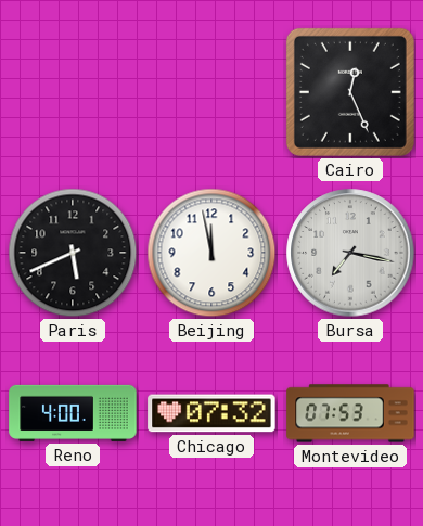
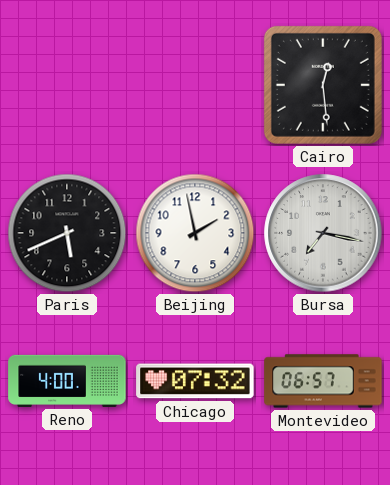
Cairo: 12:26 -> 12:29 (323, 85)
Beijing: 11:58 -> 1:58 (195, 233)
Montevideo: 07:53 -> 06:57 (323, 381)
